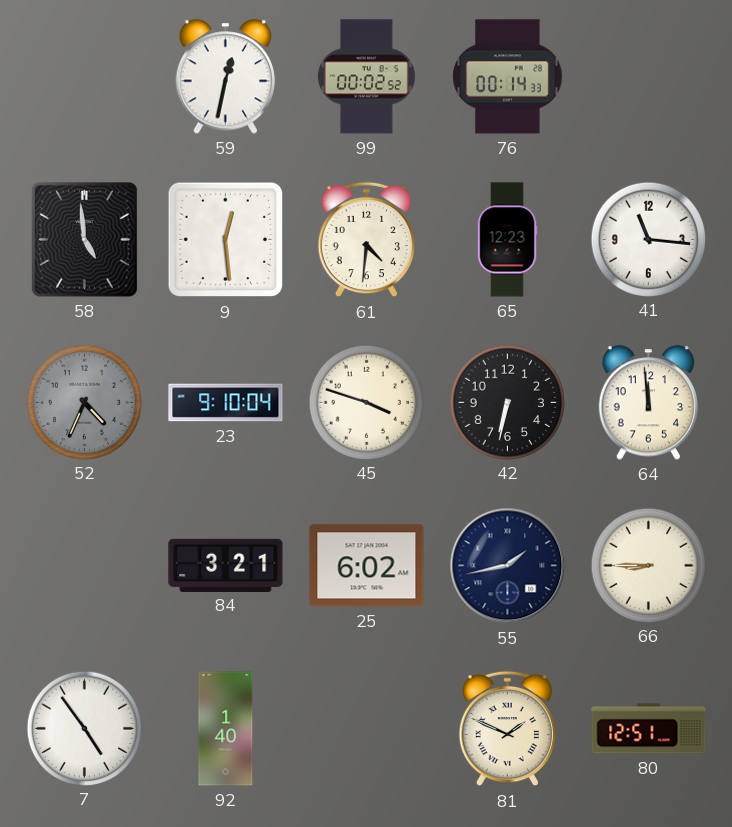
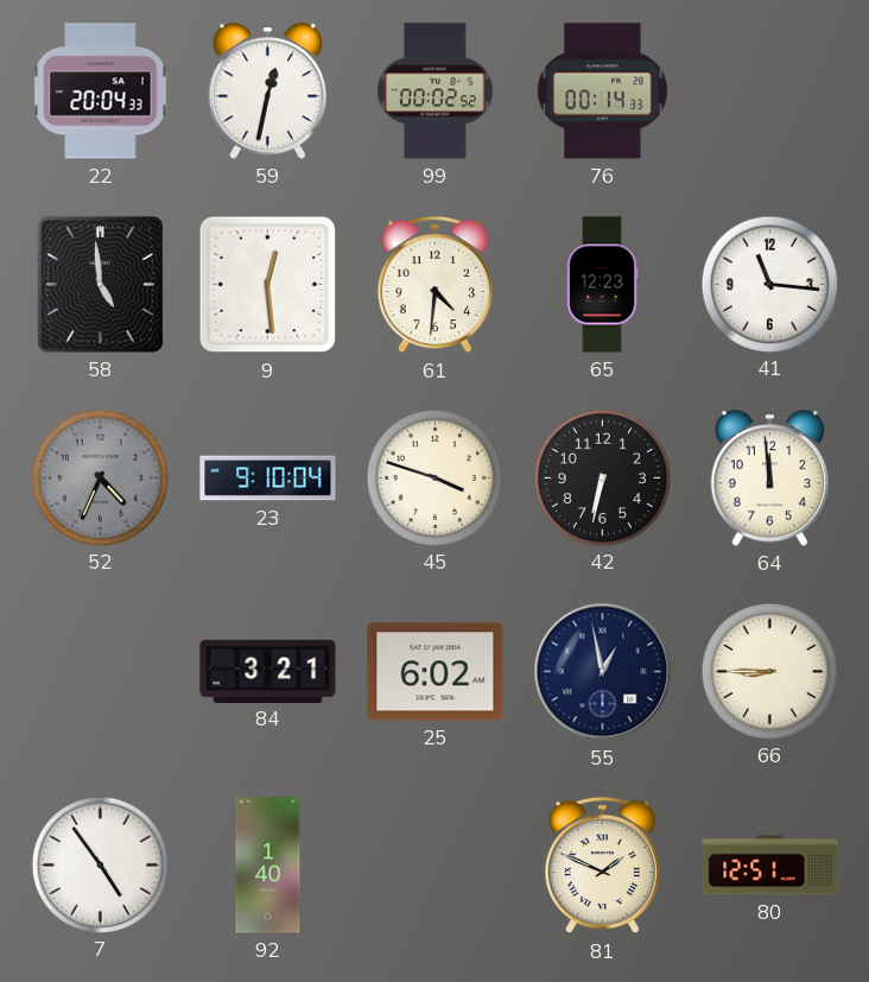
22: none -> 20:04 (101, 91)
55: 1:43 -> 12:58 (603, 672)
